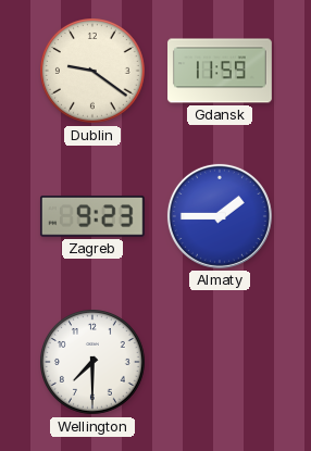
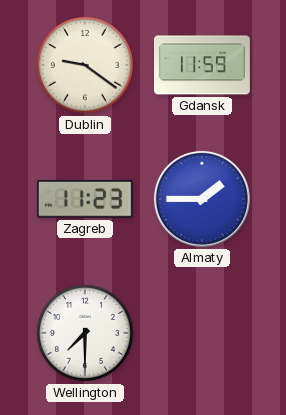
Zagreb: 9:23 -> 11:23 (85, 199)
